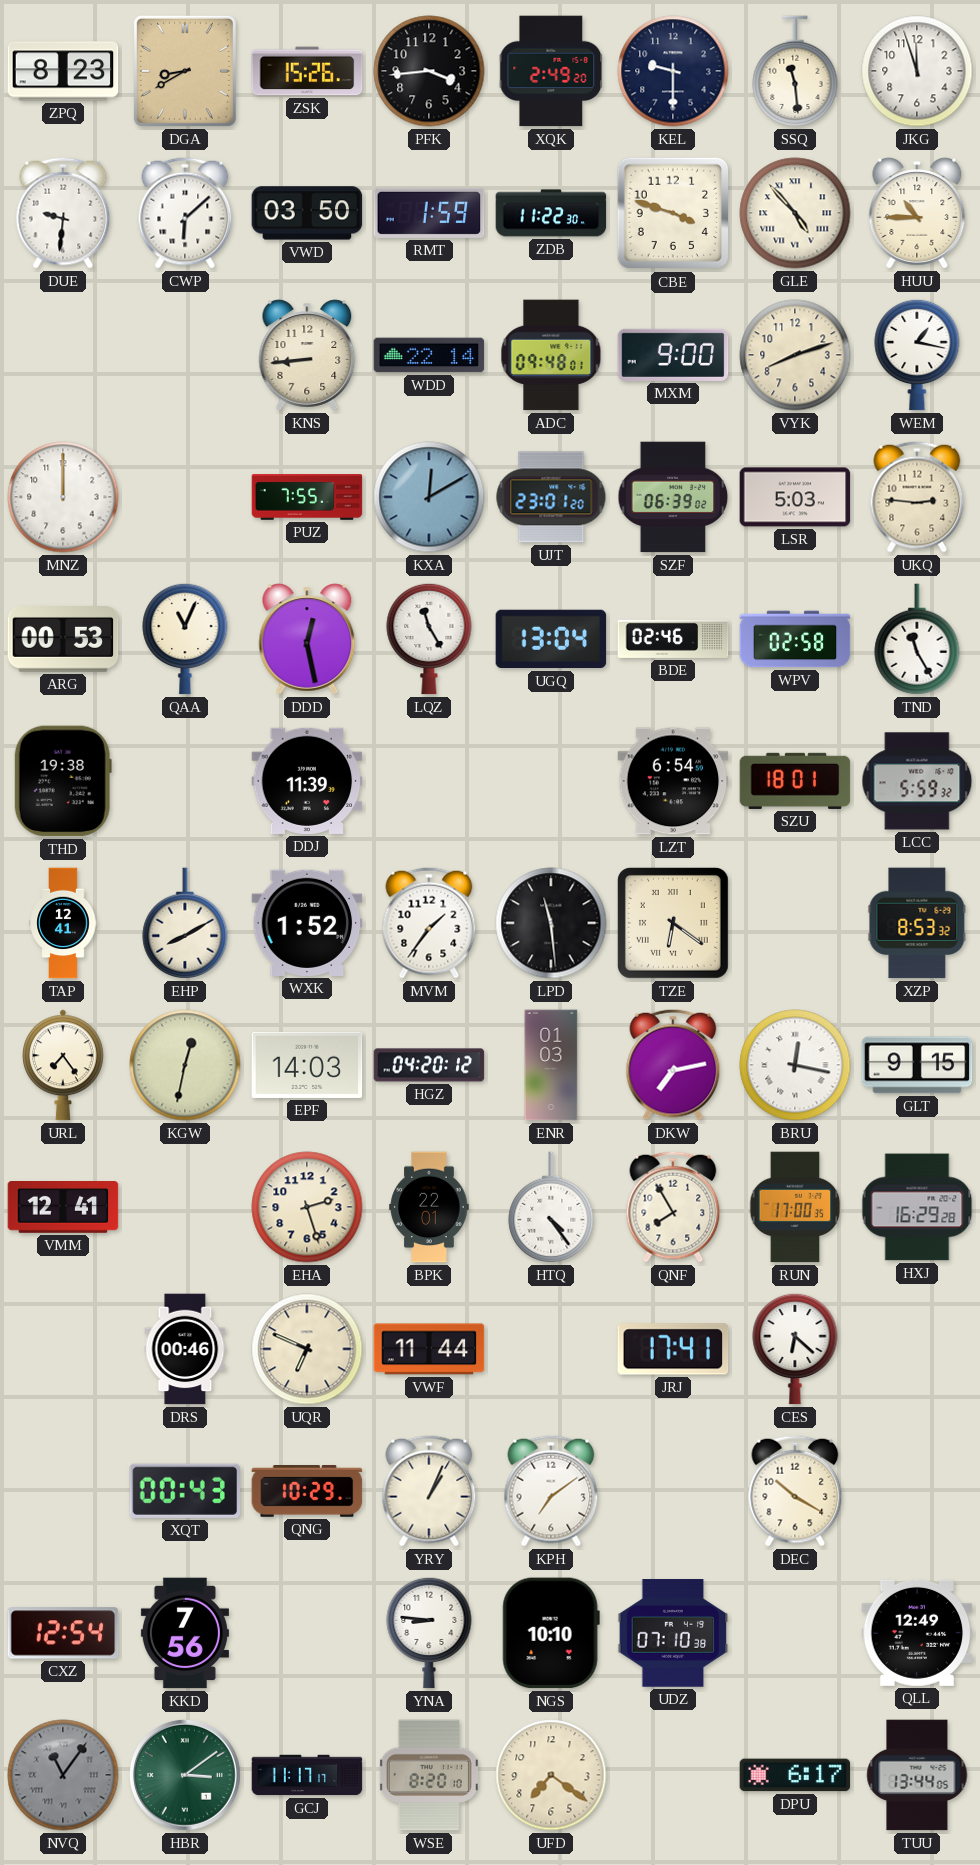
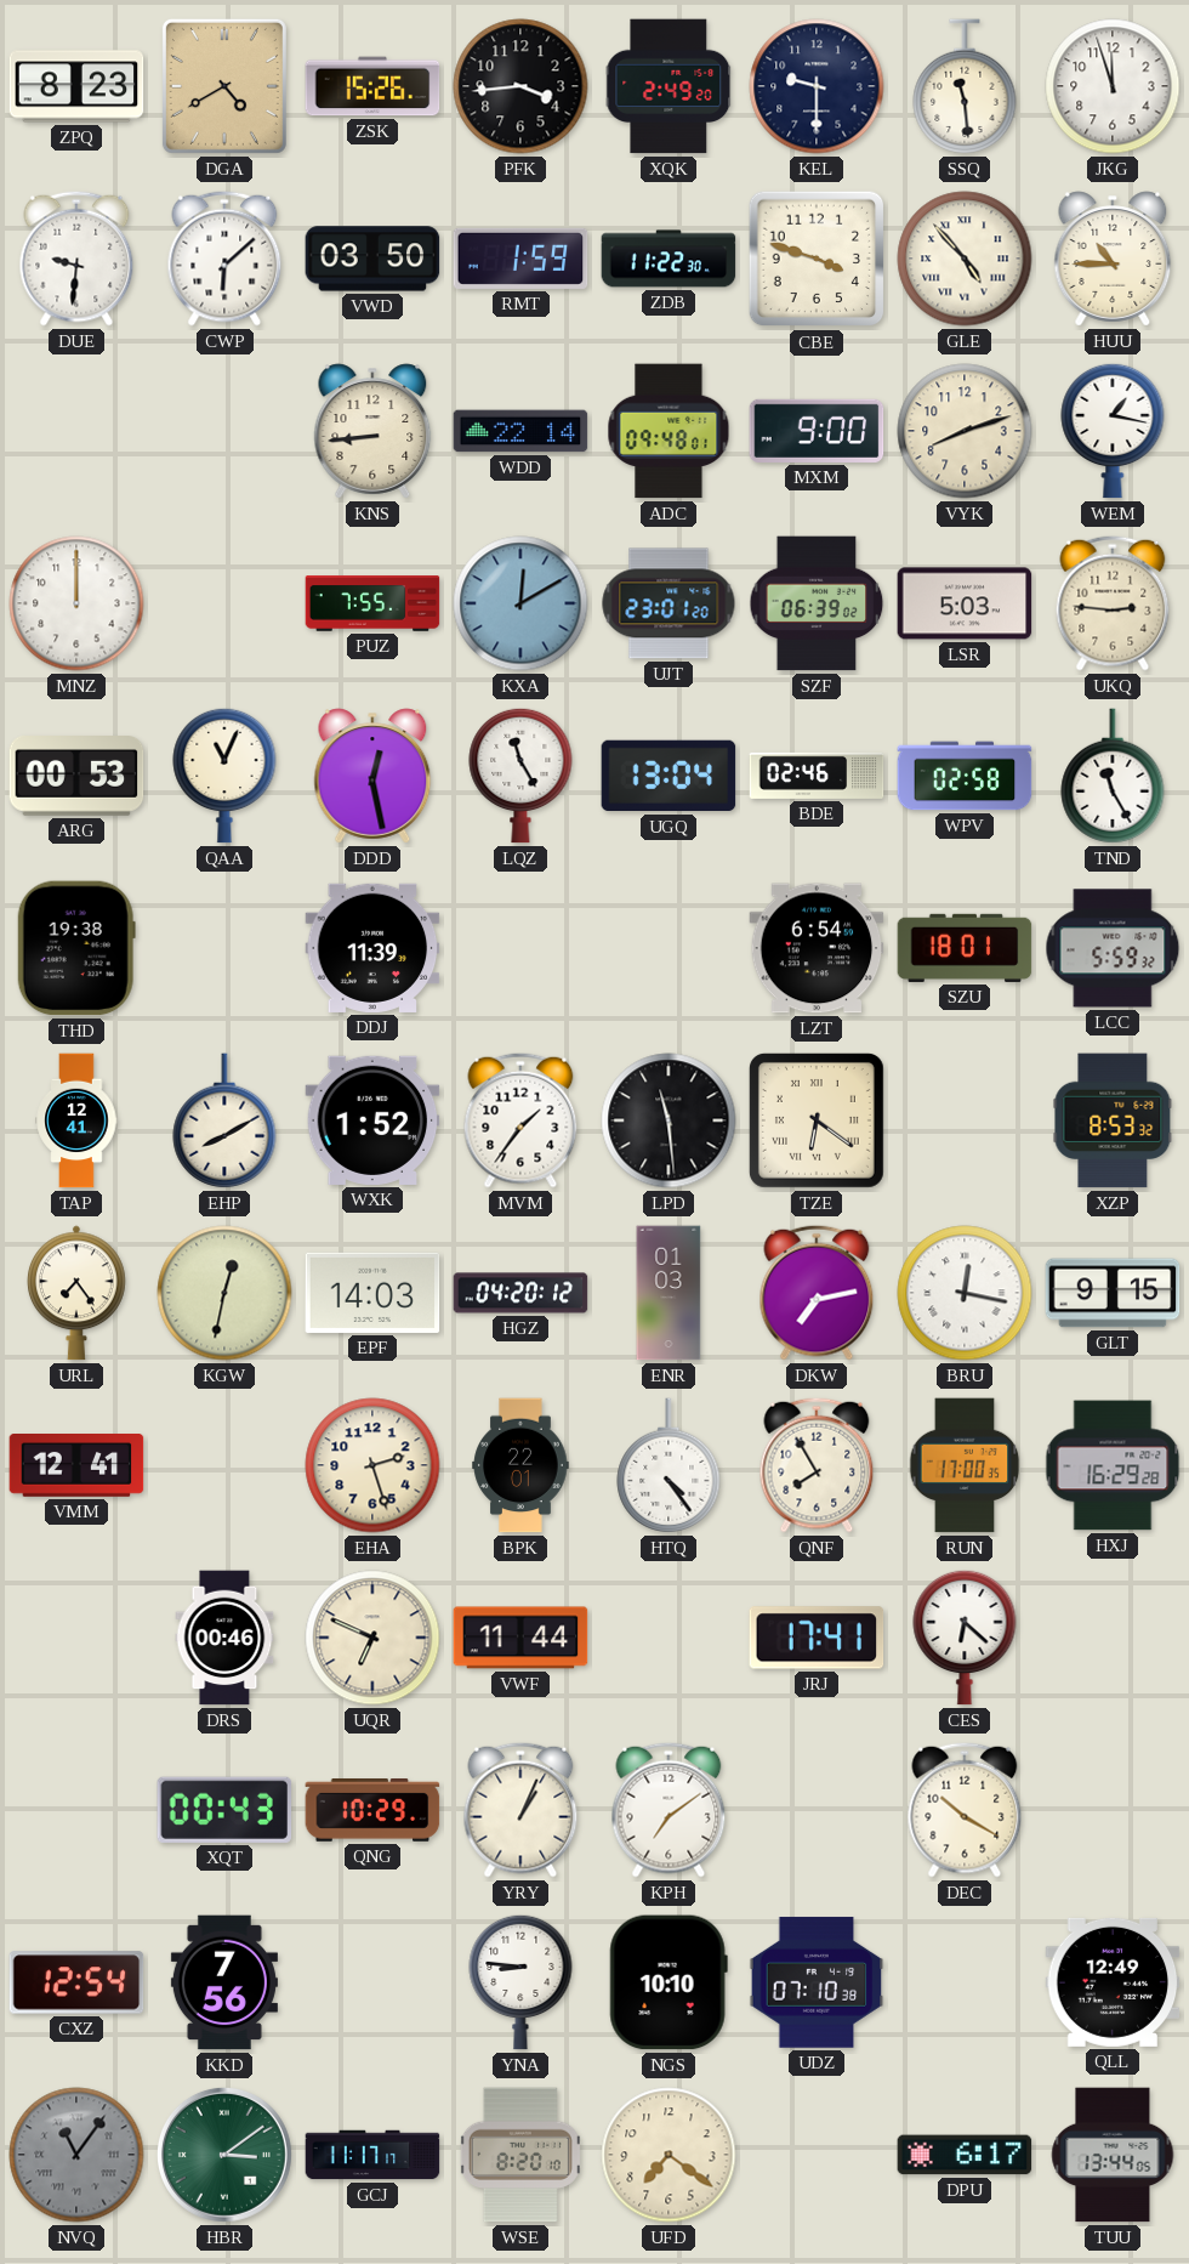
DGA: 8:40 -> 4:40 (224, 86)
